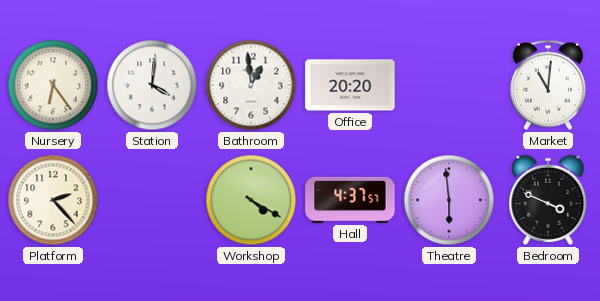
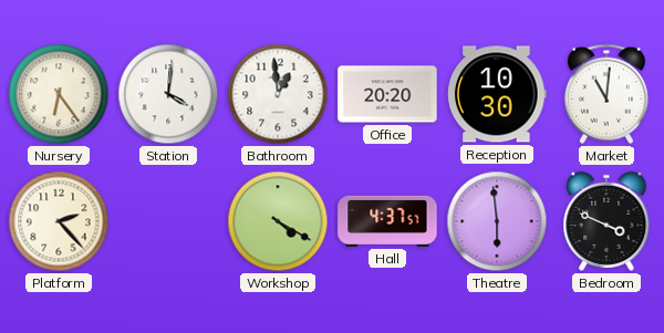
Reception: none -> 10:30 (498, 94)
